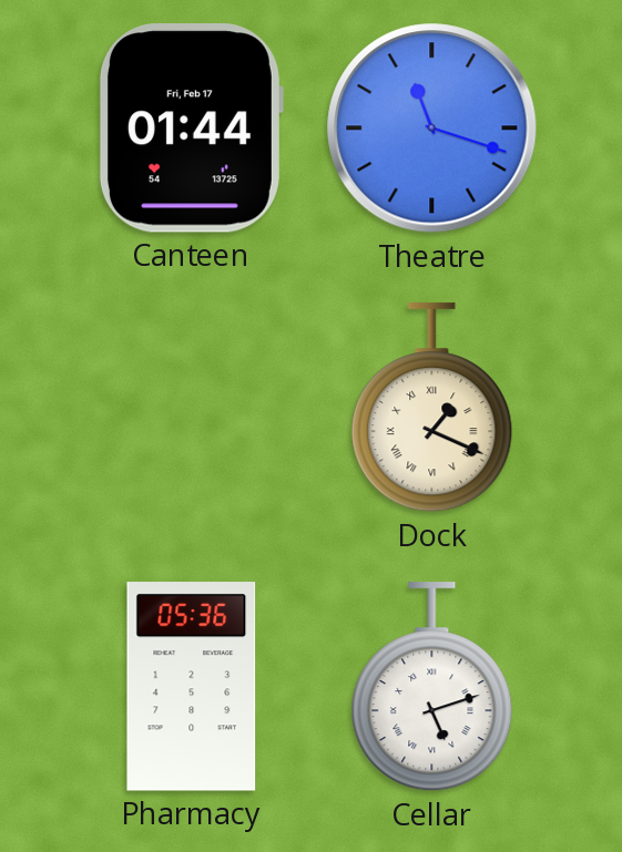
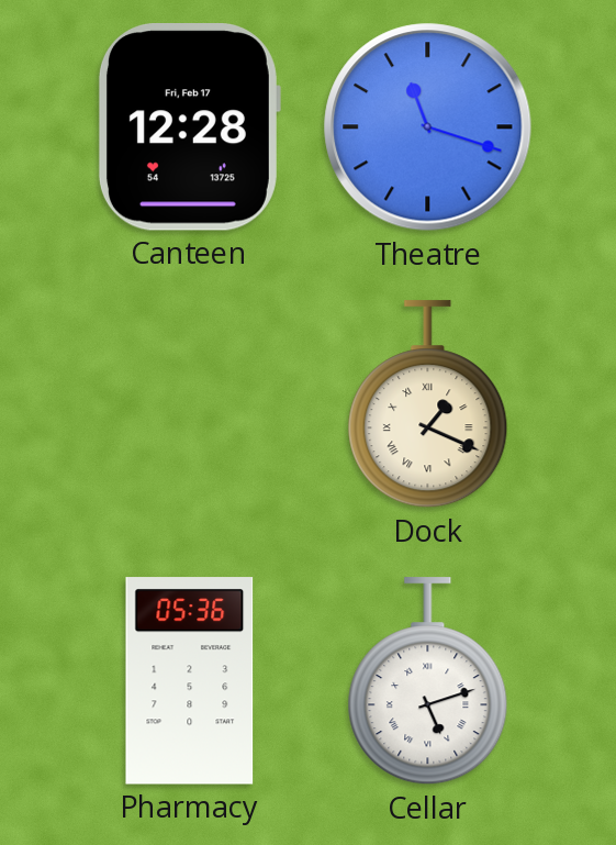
Canteen: 01:44 -> 12:28 (189, 127)
